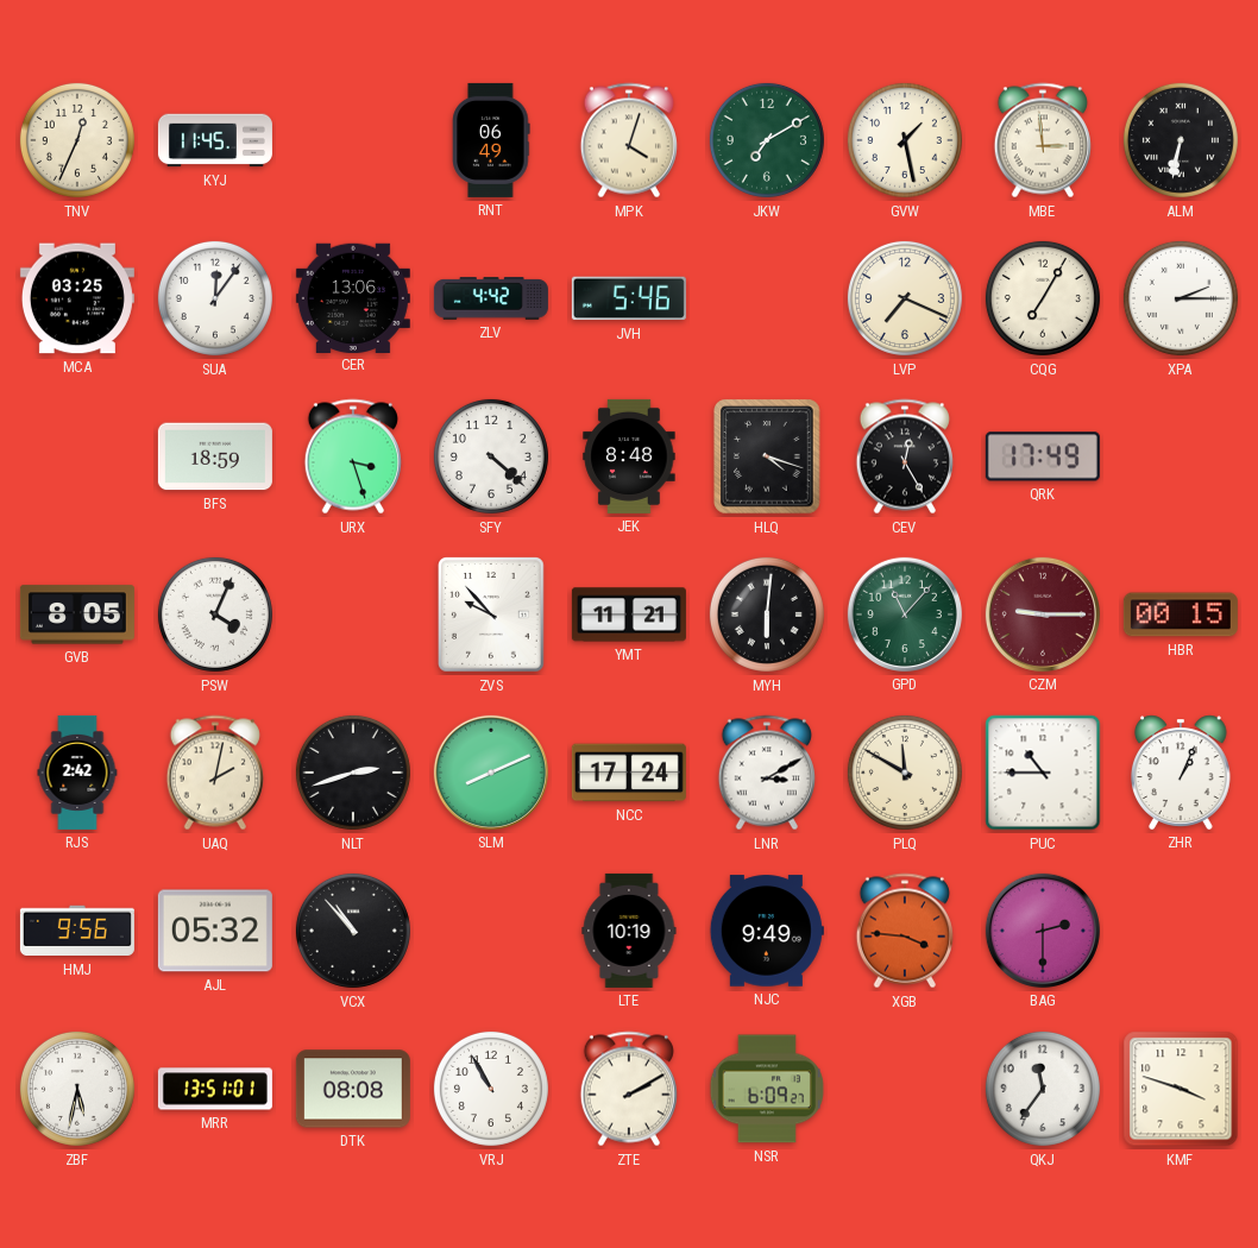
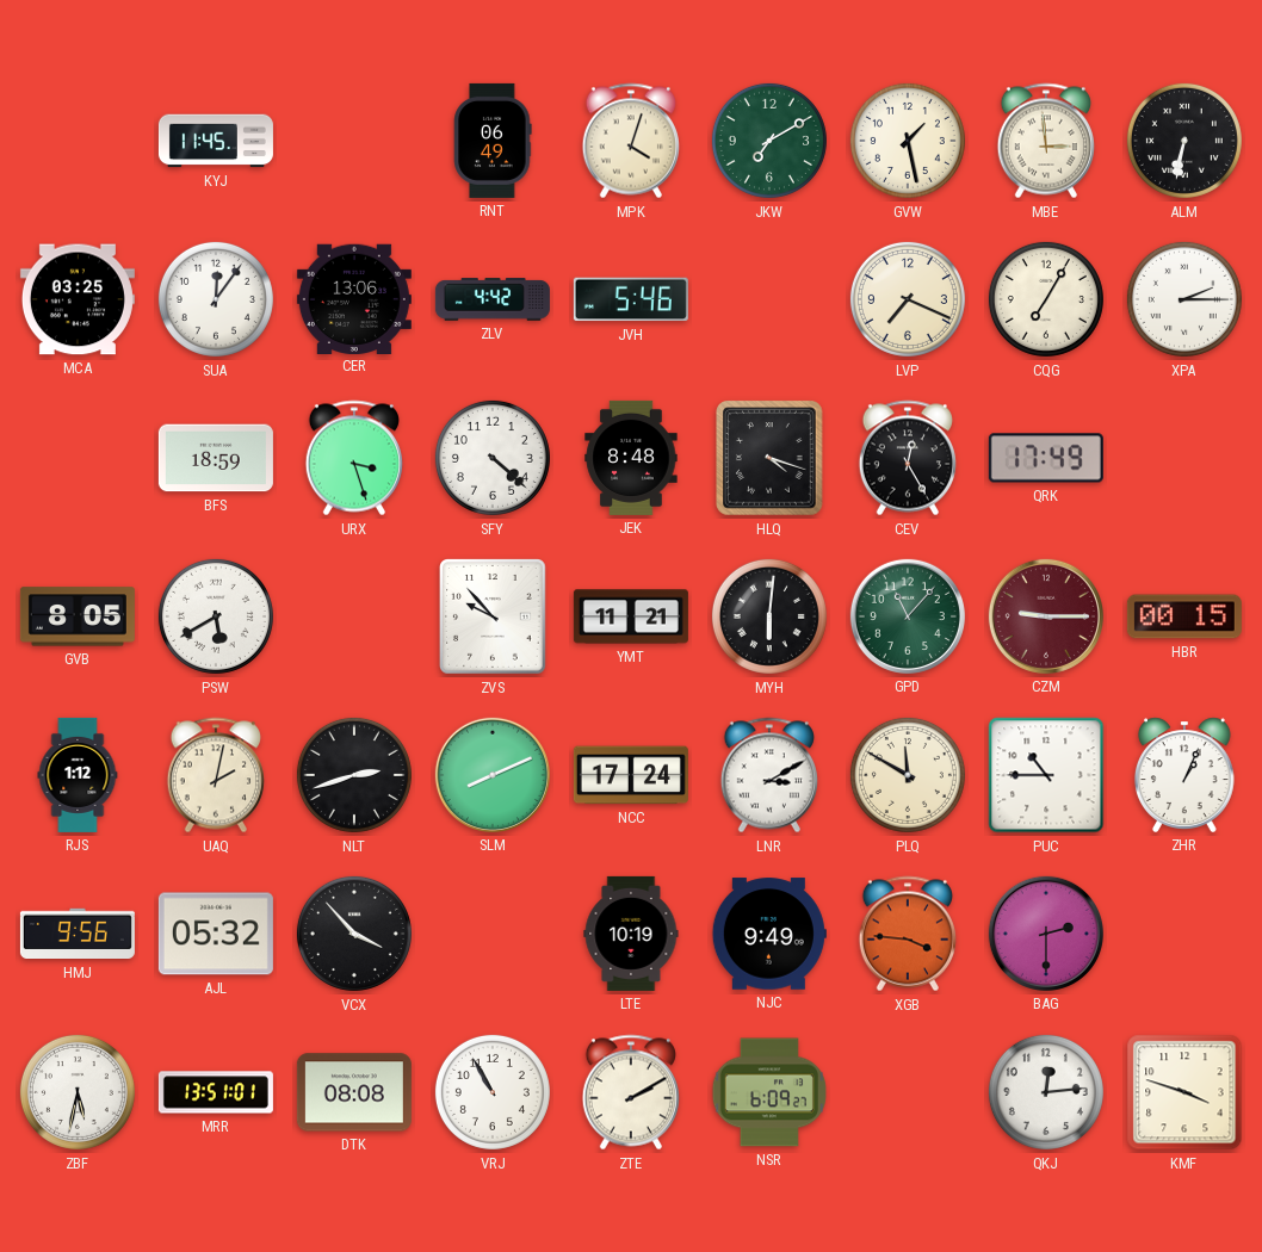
TNV: 12:34 -> none (77, 140)
PSW: 4:04 -> 5:40 (216, 616)
RJS: 2:42 -> 1:12 (78, 775)
VCX: 10:53 -> 3:53 (354, 934)
QKJ: 11:36 -> 12:14 (1046, 1092)
